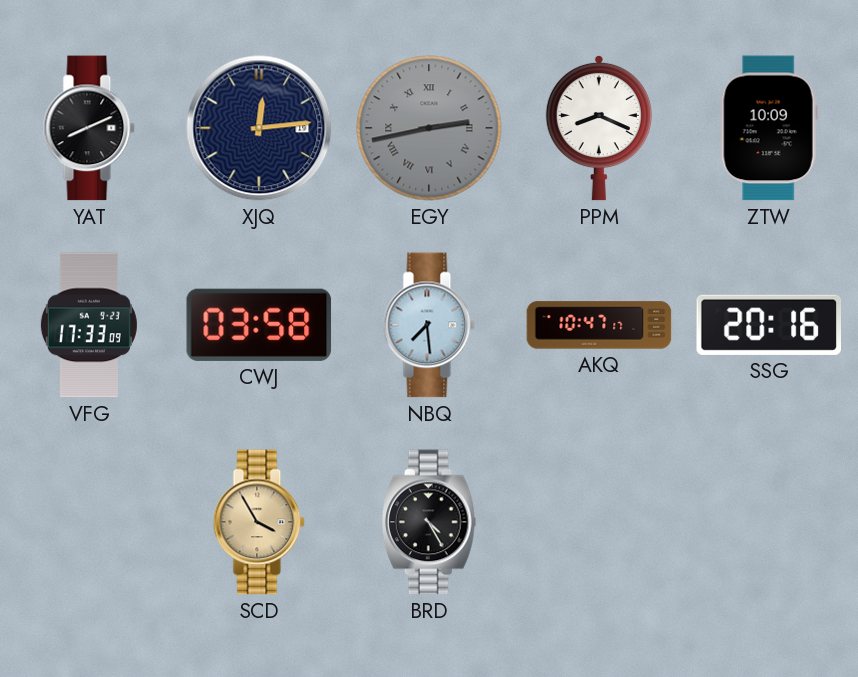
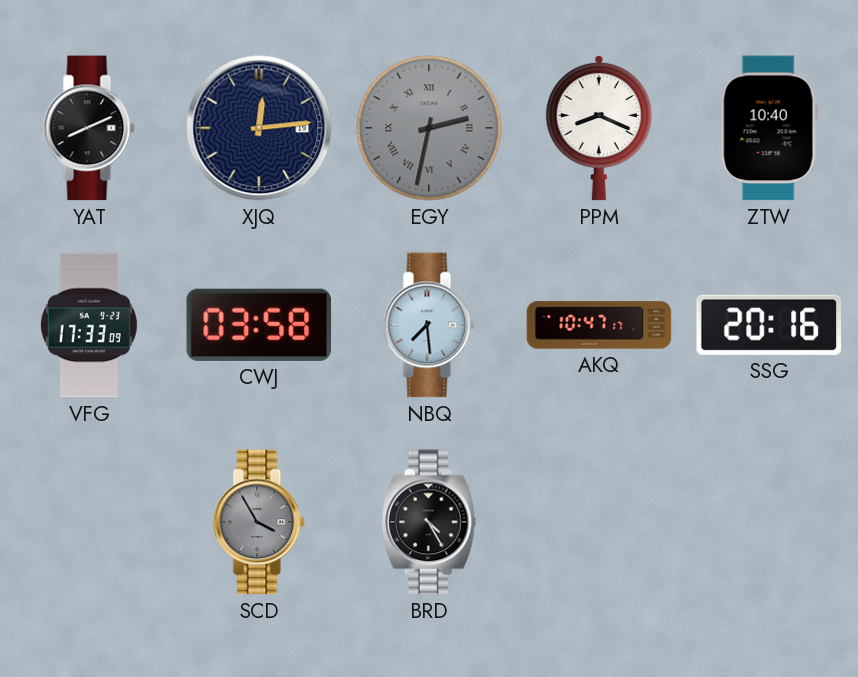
EGY: 2:43 -> 2:32 (429, 128)
ZTW: 10:09 -> 10:40 (769, 128)
SCD dial: champagne -> grey (259, 522)
